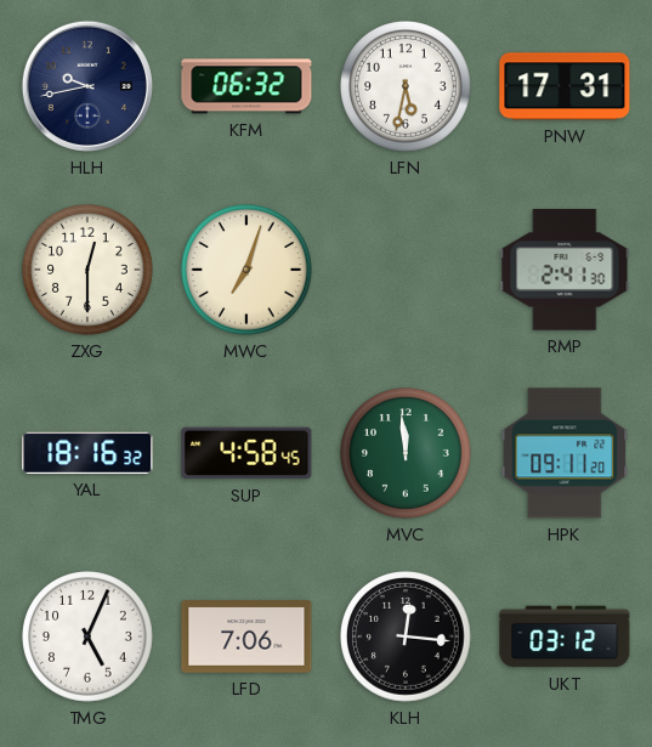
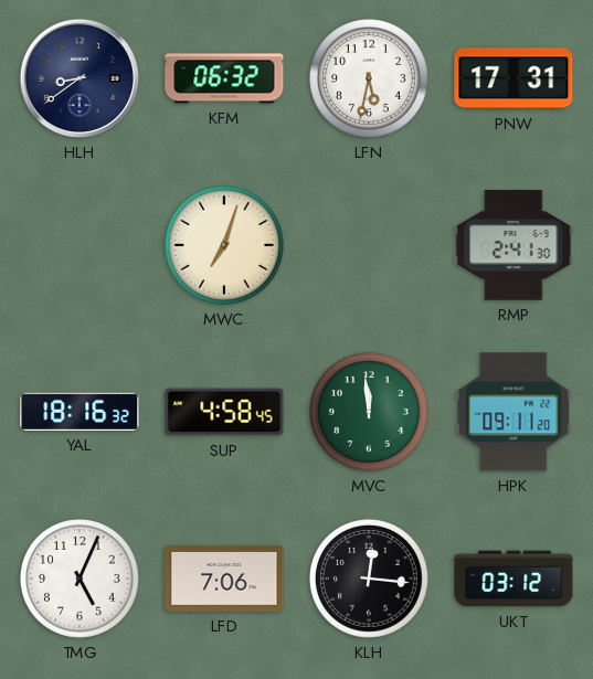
HLH: 9:43 -> 8:39 (80, 78)
ZXG: 12:30 -> none (89, 271)
